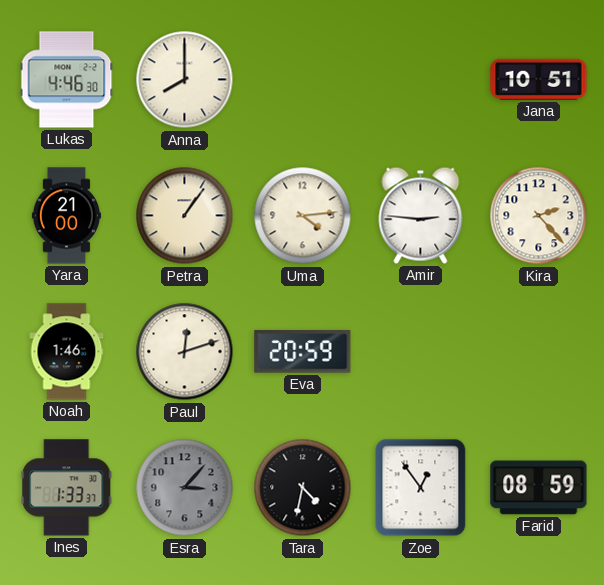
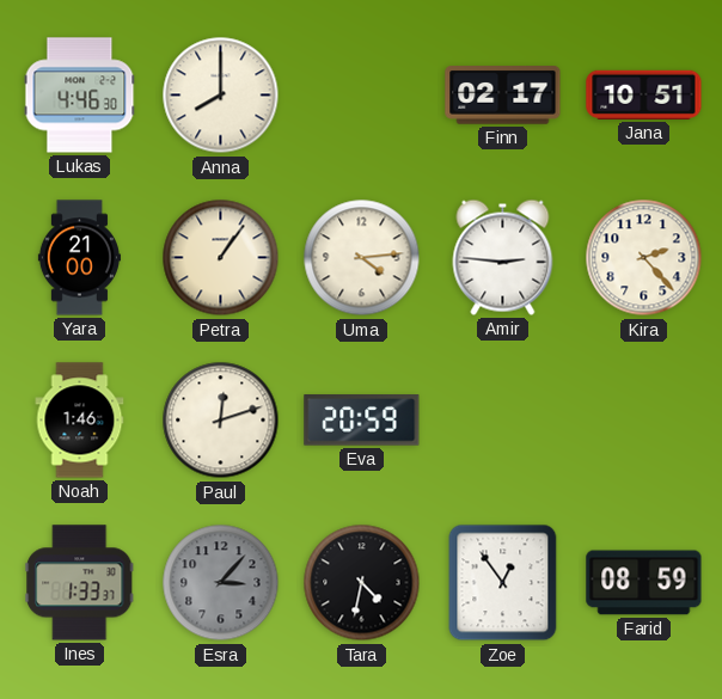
Finn: none -> 02:17 (503, 96)
